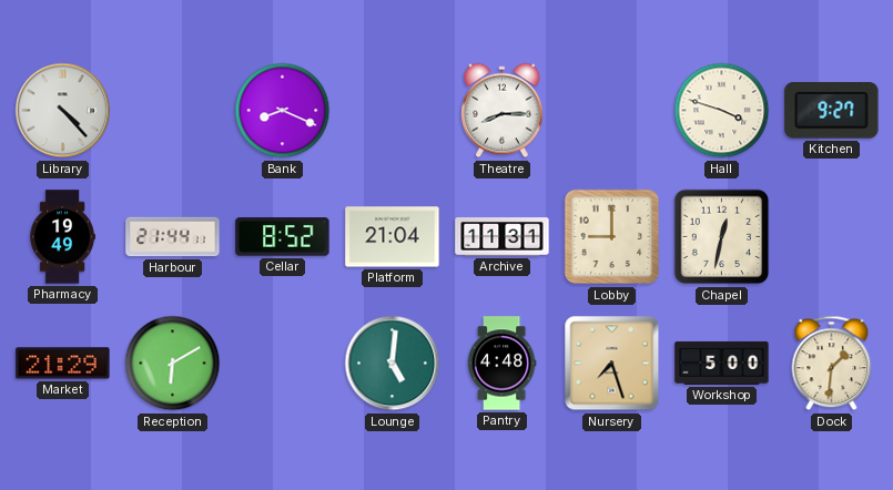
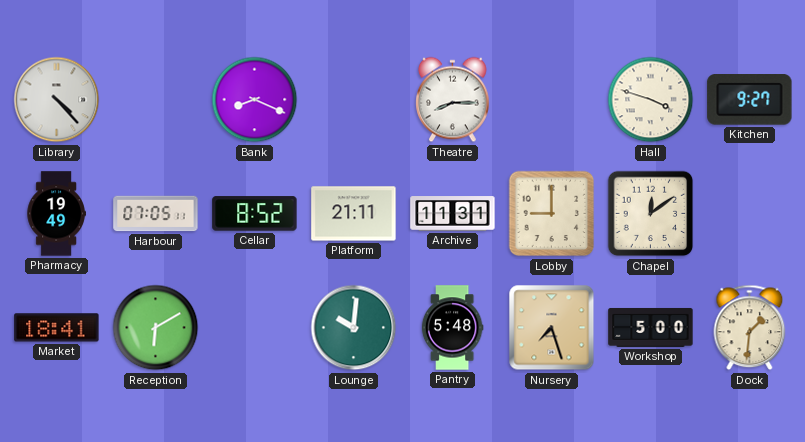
Harbour: 21:44 -> 07:05 (156, 214)
Platform: 21:04 -> 21:11 (354, 214)
Chapel: 12:32 -> 12:09 (651, 214)
Market: 21:29 -> 18:41 (57, 328)
Lounge: 5:01 -> 10:01 (354, 328)
Pantry: 4:48 -> 5:48 (452, 328)
